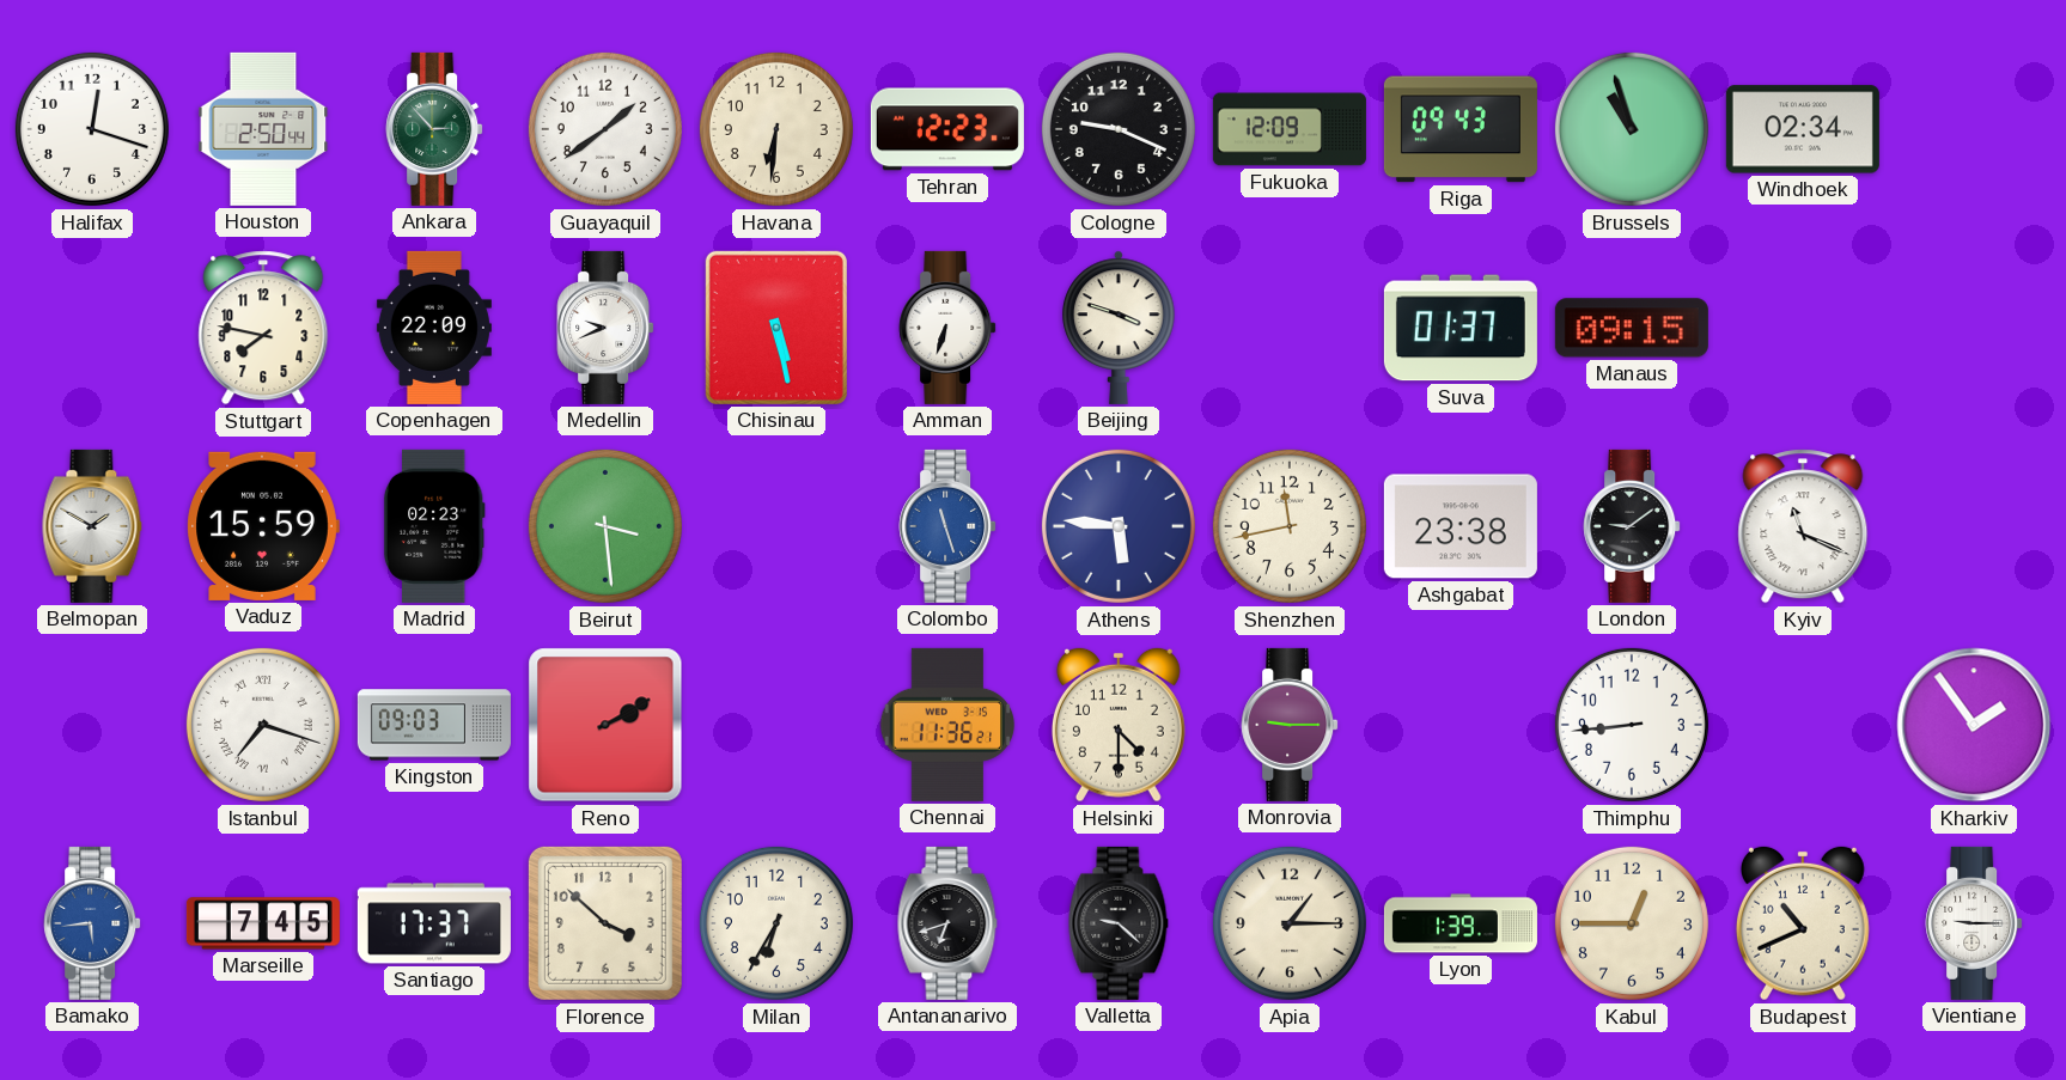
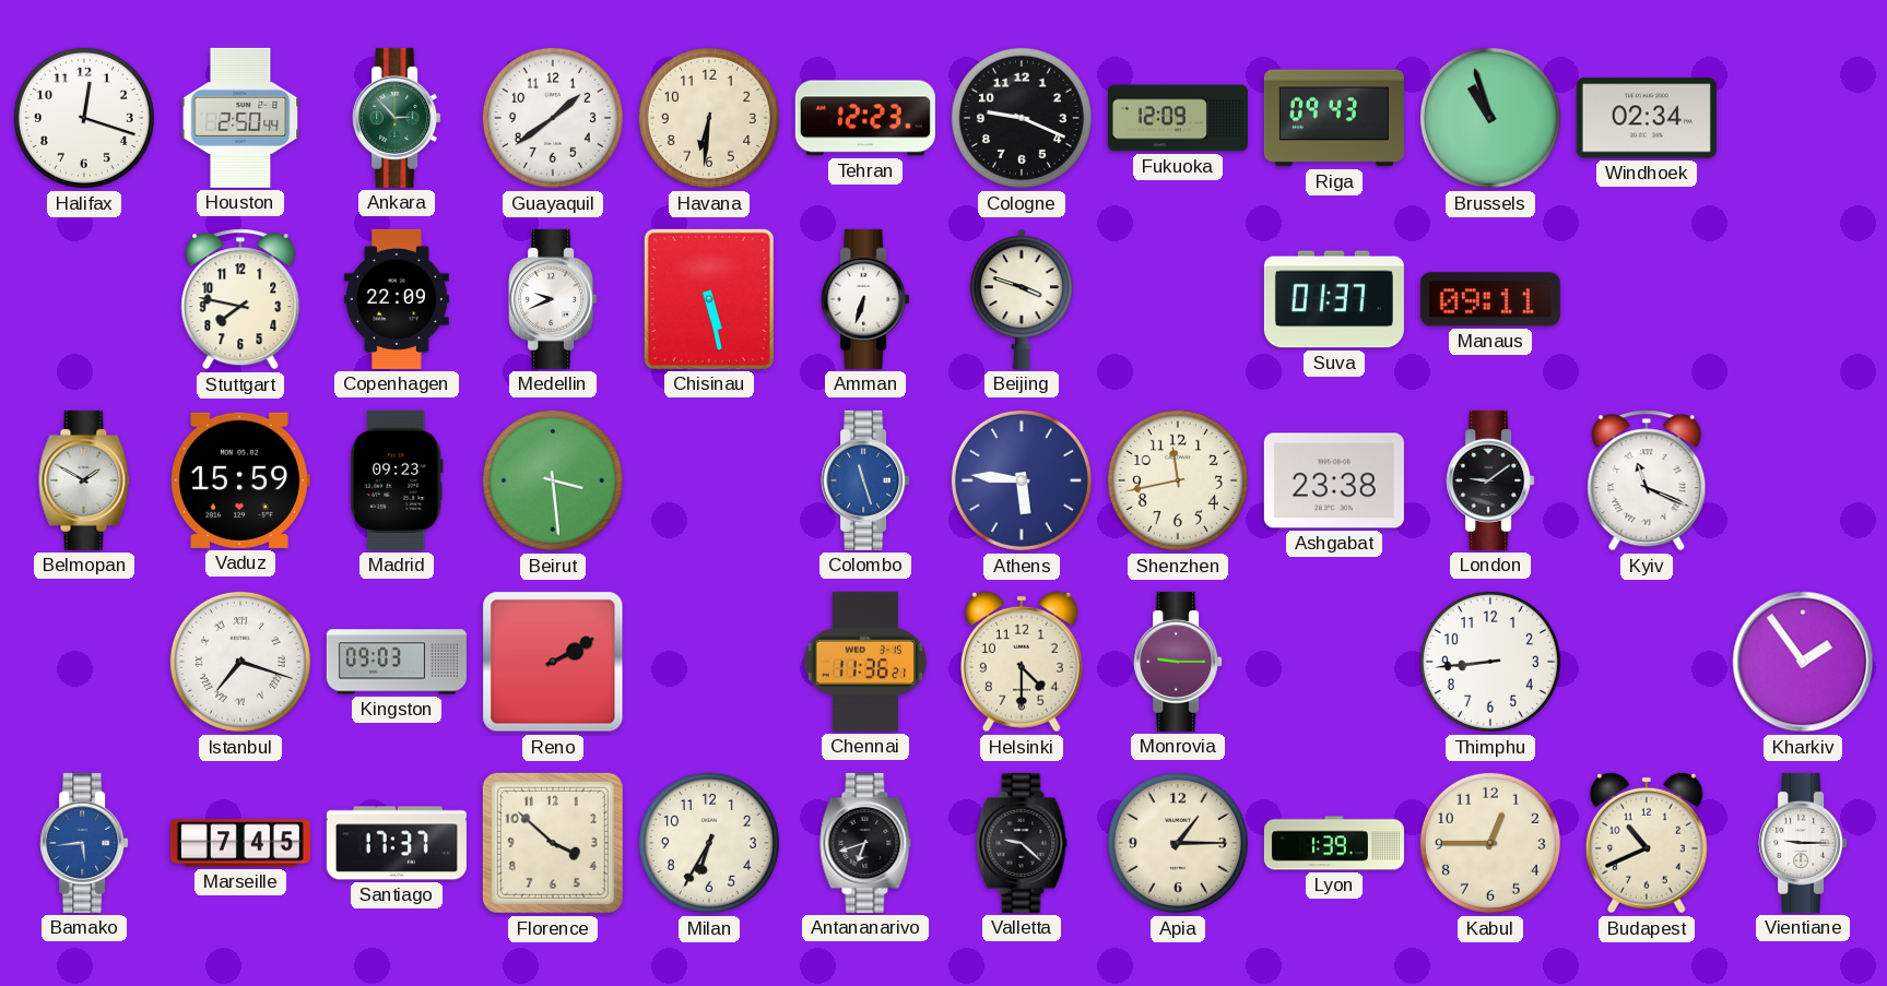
Manaus: 09:15 -> 09:11 (1490, 299)
Madrid: 02:23 -> 09:23 (397, 480)
